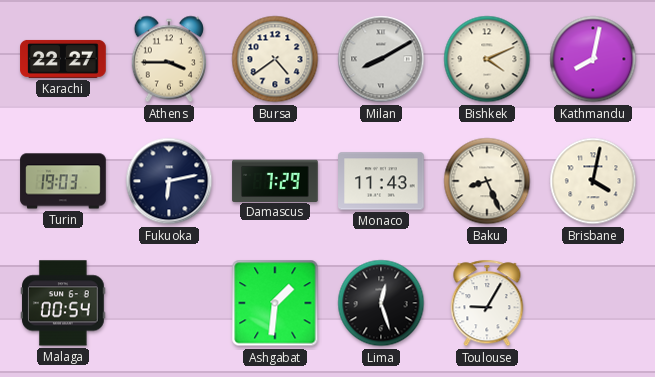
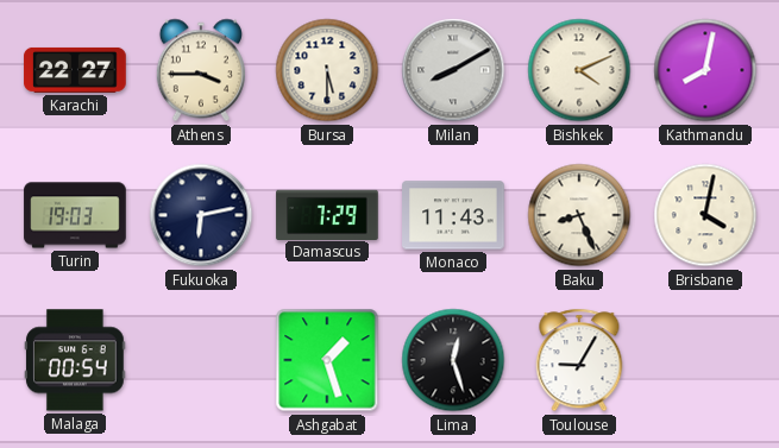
Bursa: 4:39 -> 5:30 (327, 70)
Ashgabat: 1:31 -> 1:27 (327, 360)
